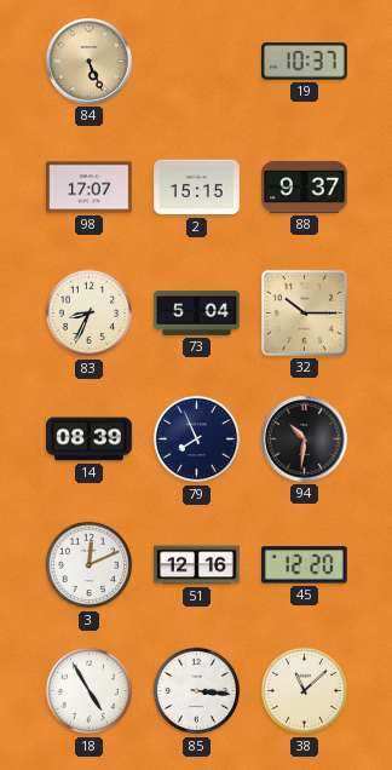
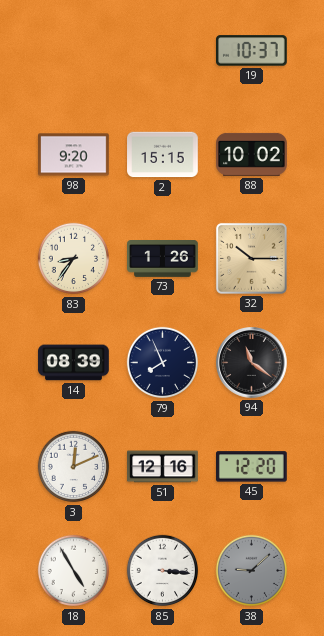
84: 5:26 -> none (90, 62)
98: 17:07 -> 9:20 (74, 155)
88: 9:37 -> 10:02 (252, 154)
83: 8:34 -> 8:36 (74, 259)
73: 5:04 -> 1:26 (163, 259)
94: 10:31 -> 11:21 (252, 363)
38: 11:08 -> 9:08 (252, 571)
38 dial: cream -> grey (252, 571)
